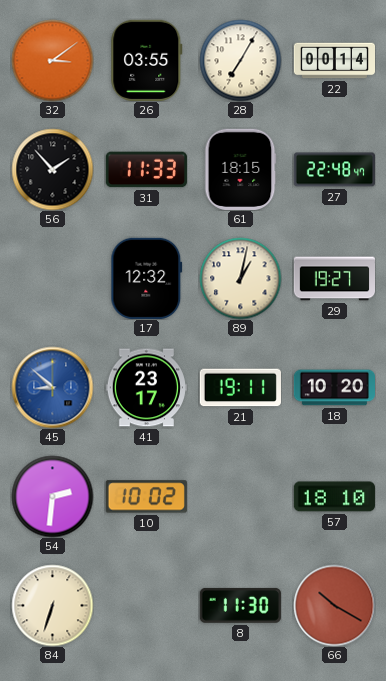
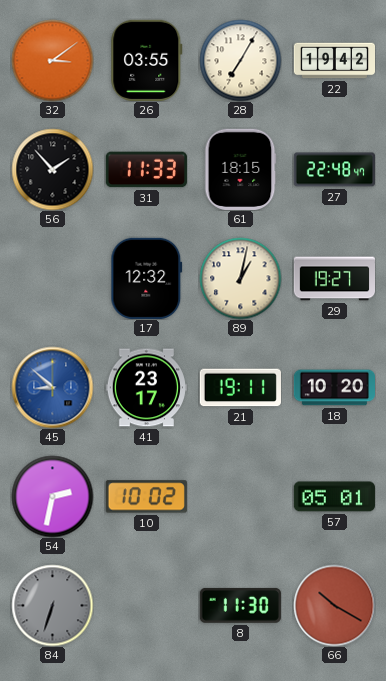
22: 00:14 -> 19:42 (334, 61)
54: 2:31 -> 2:32 (52, 496)
57: 18:10 -> 05:01 (334, 497)
84 dial: cream -> grey (52, 605)
